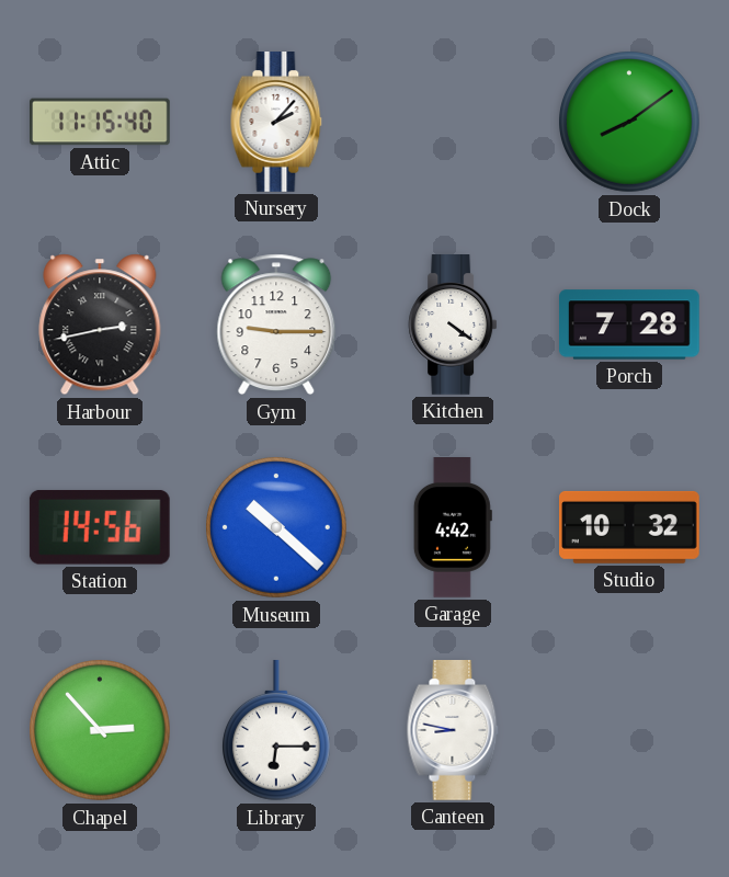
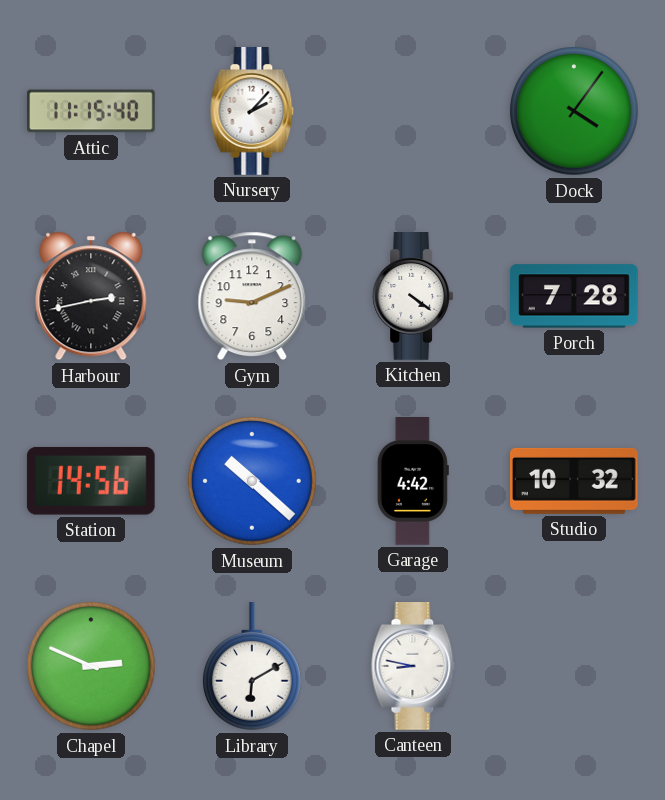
Dock: 8:09 -> 4:06 (575, 112)
Gym: 9:15 -> 9:11 (252, 296)
Chapel: 2:53 -> 2:49 (92, 667)
Library: 6:15 -> 6:10 (252, 667)
